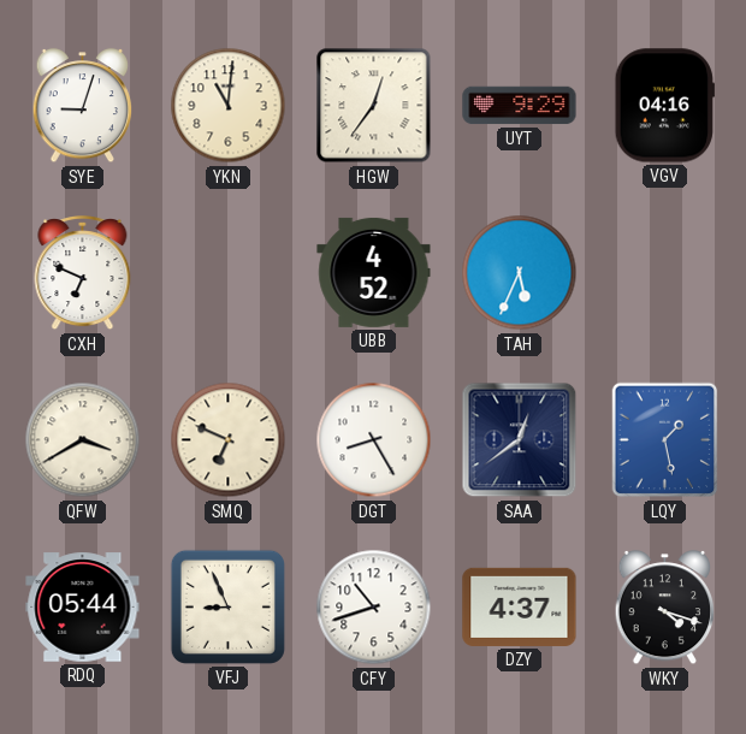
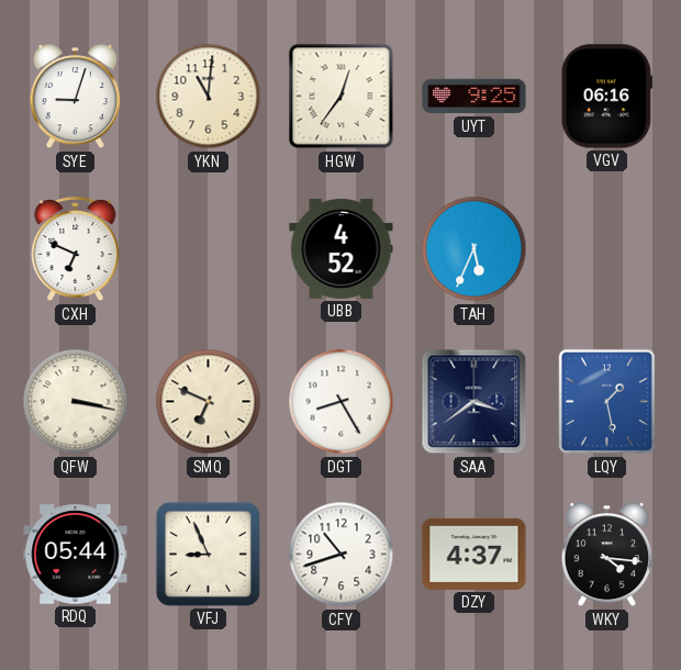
UYT: 9:29 -> 9:25 (475, 97)
VGV: 04:16 -> 06:16 (606, 97)
QFW: 3:40 -> 3:17 (76, 402)
SAA: 12:39 -> 3:39 (475, 402)
WKY: 4:18 -> 4:16 (607, 555)
